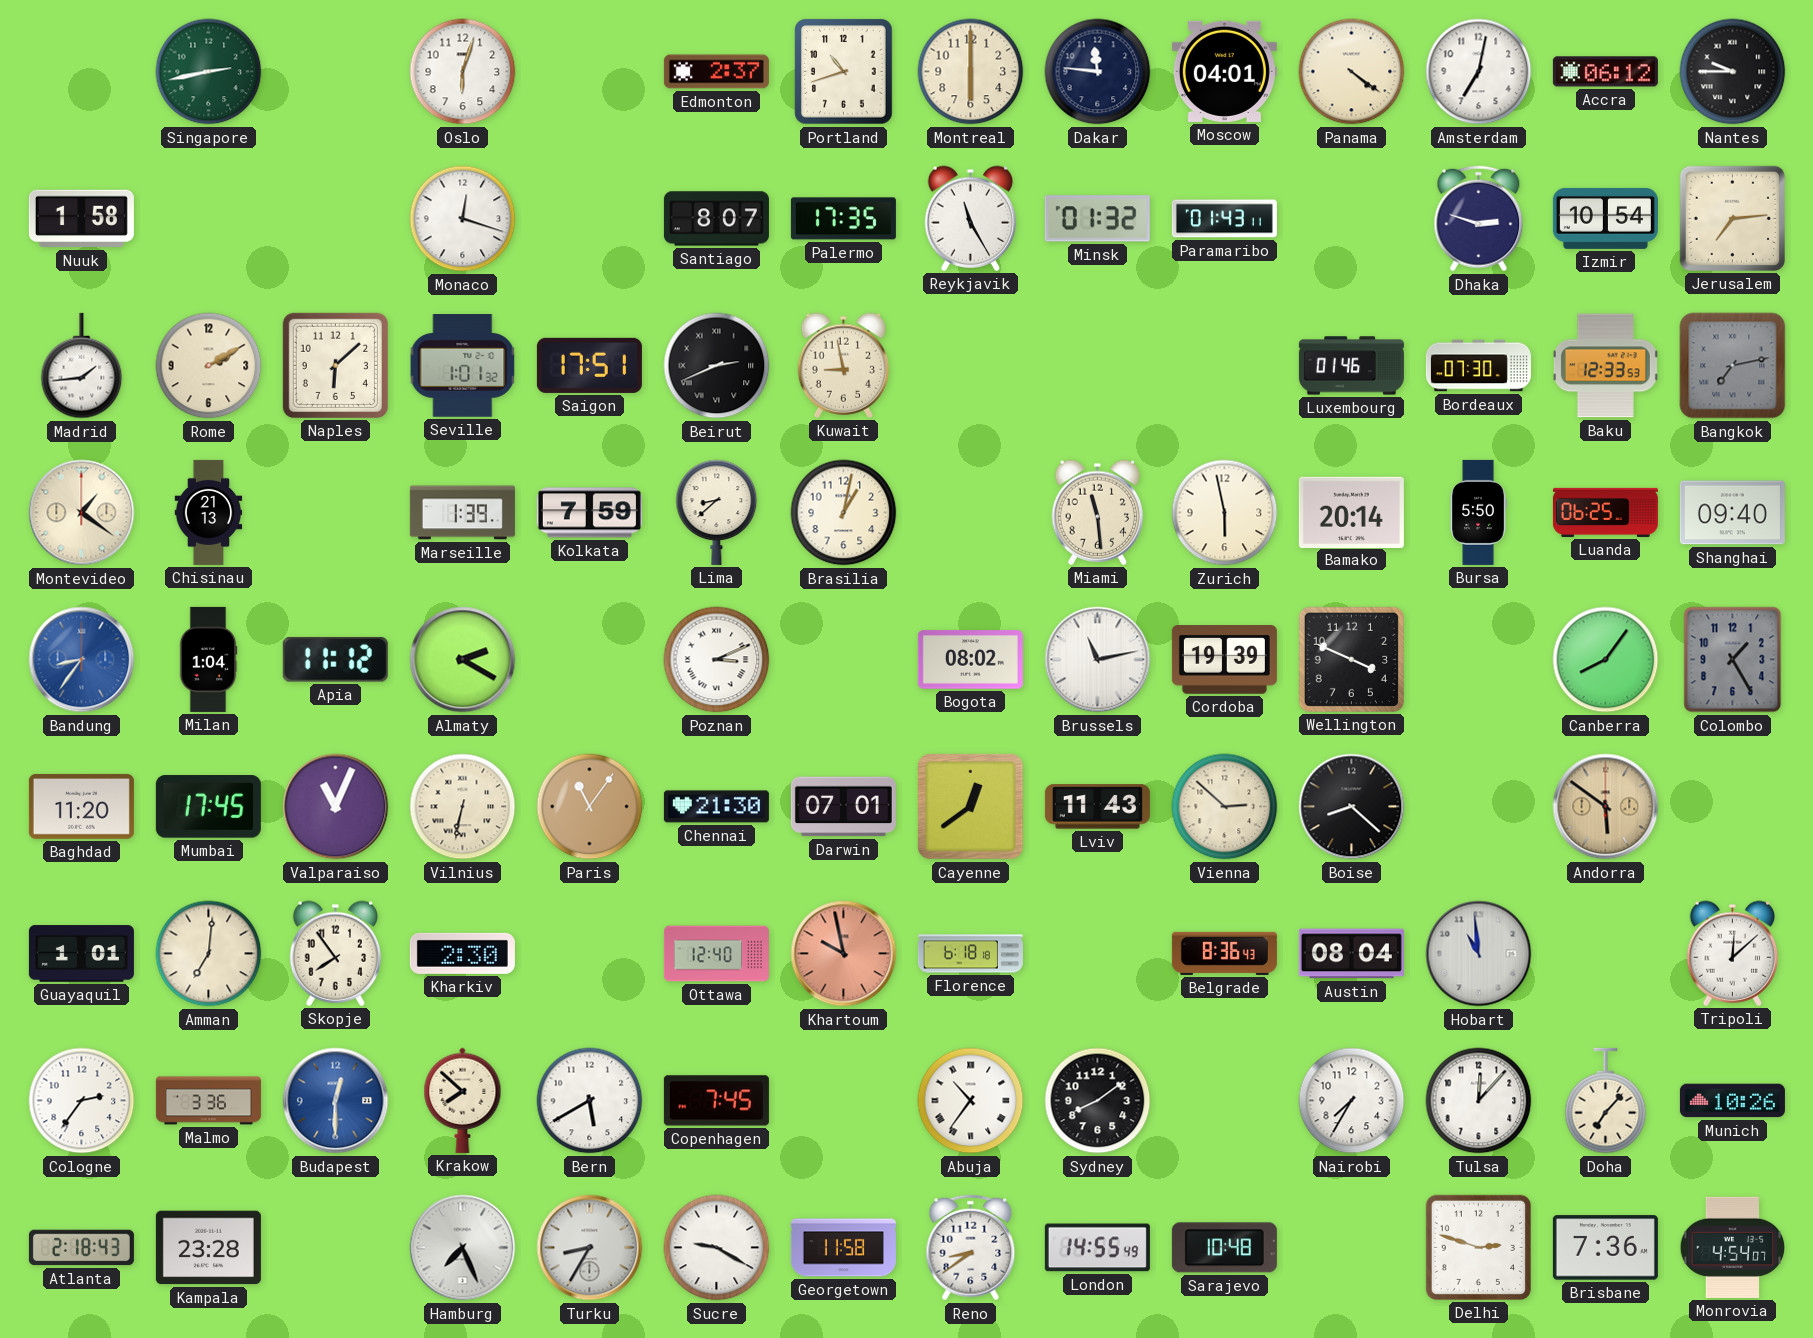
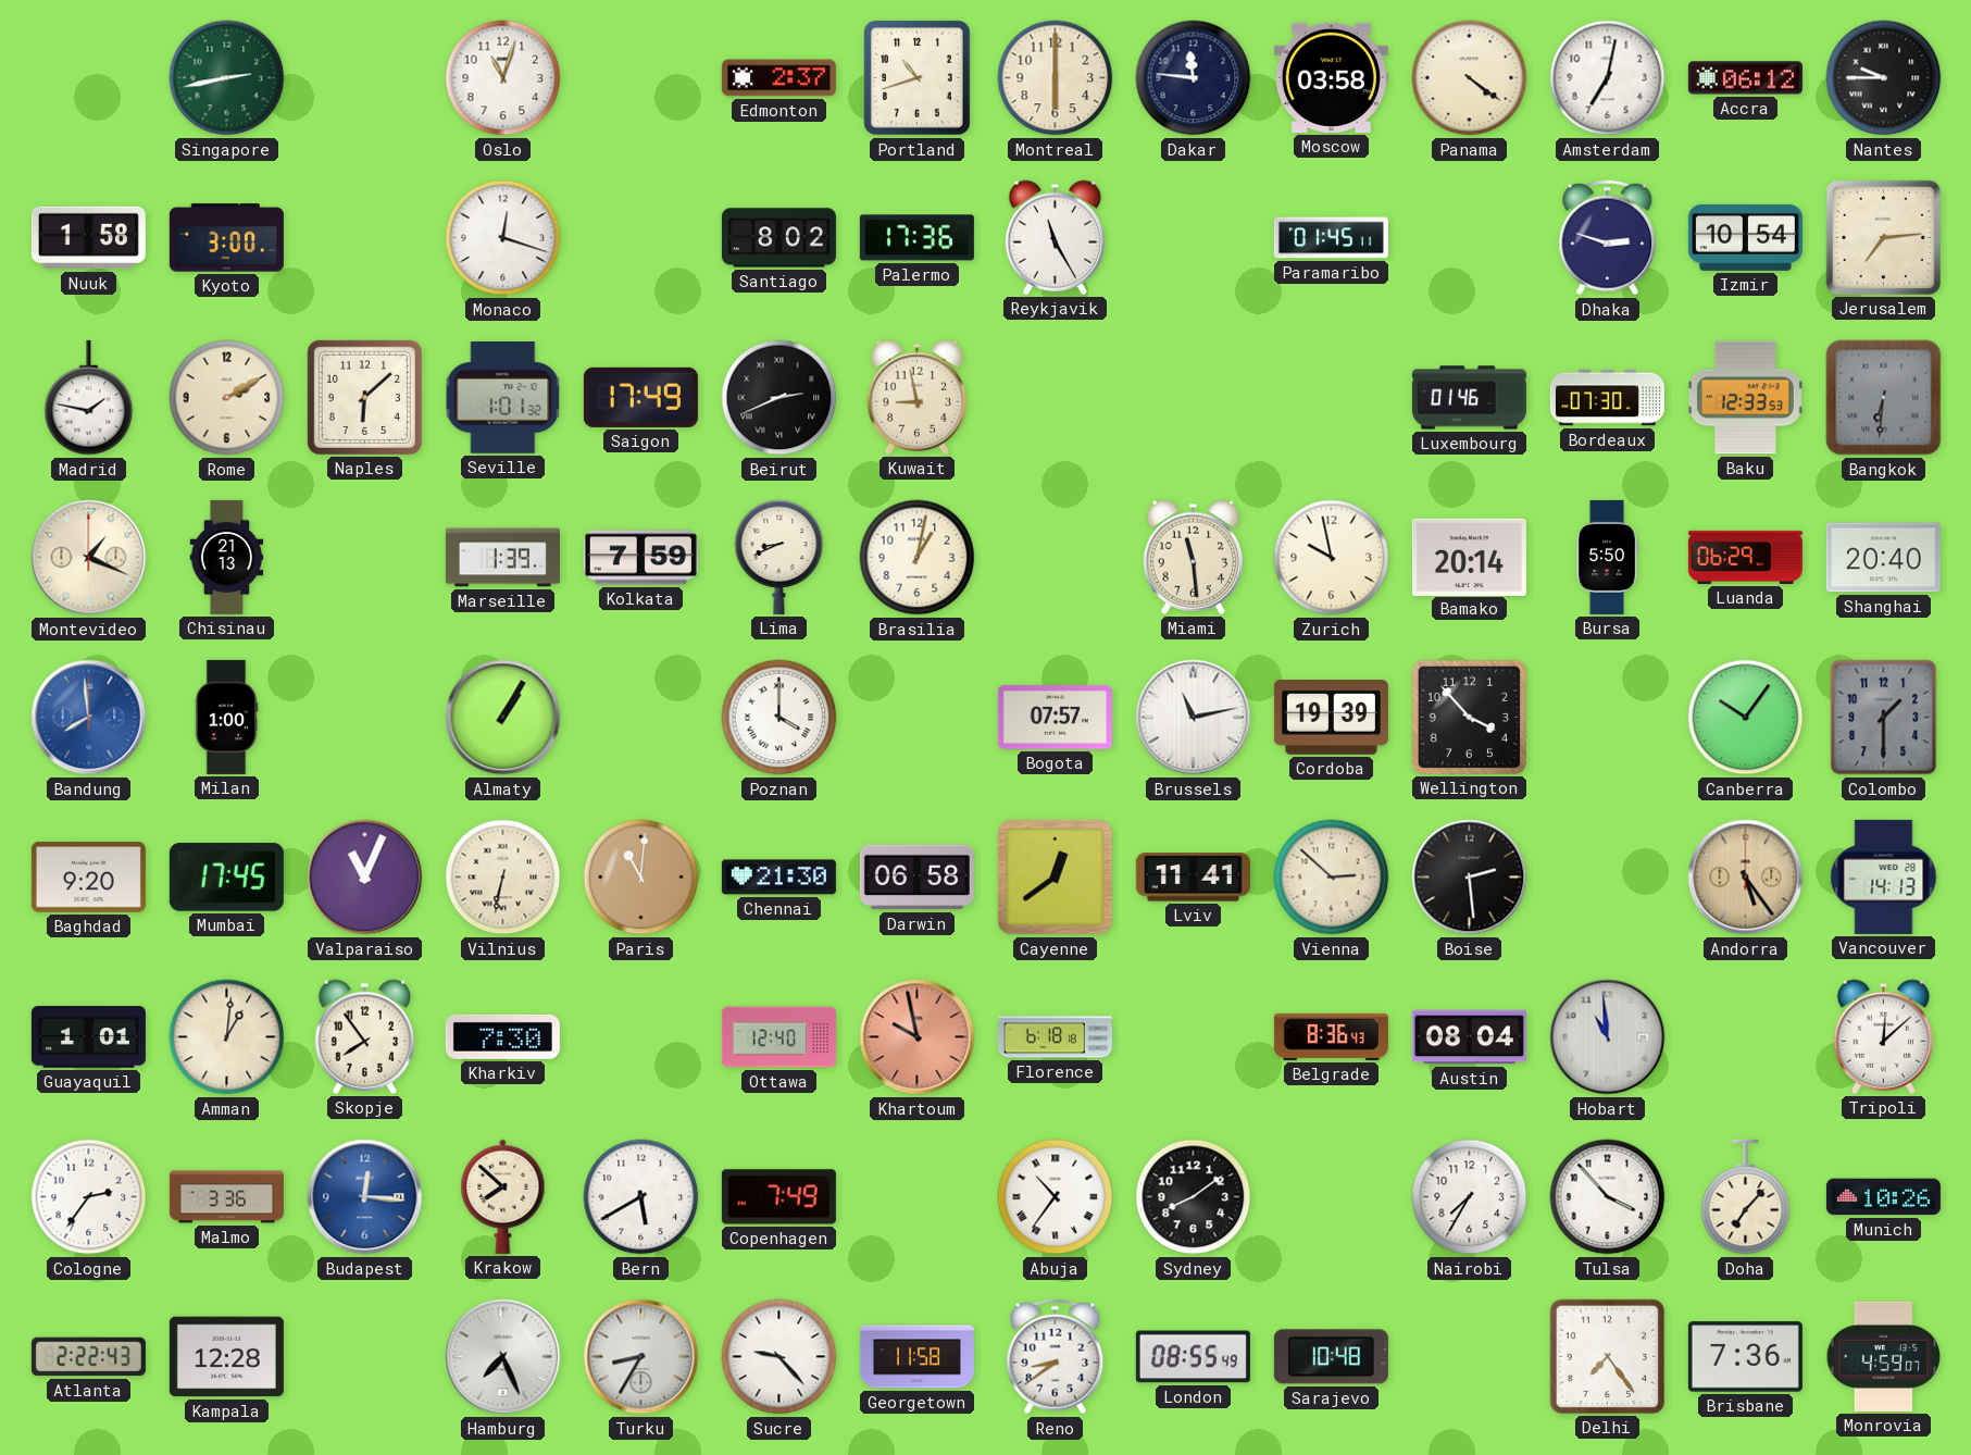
Oslo: 6:03 -> 11:03 (503, 78)
Moscow: 04:01 -> 03:58 (1331, 77)
Kyoto: none -> 3:00 (226, 238)
Santiago: 8:07 -> 8:02 (778, 238)
Palermo: 17:35 -> 17:36 (916, 238)
Minsk: 01:32 -> none (1097, 219)
Paramaribo: 01:43 -> 01:45 (1331, 238)
Madrid: 1:44 -> 1:47 (89, 398)
Saigon: 17:51 -> 17:49 (640, 397)
Bangkok: 7:13 -> 6:31 (1884, 398)
Montevideo: 1:21 -> 1:19 (89, 558)
Lima: 8:38 -> 8:41 (779, 557)
Zurich: 5:58 -> 9:58 (1332, 558)
Luanda: 06:25 -> 06:29 (1745, 557)
Shanghai: 09:40 -> 20:40 (1883, 558)
Bandung: 8:36 -> 7:59 (89, 718)
Milan: 1:04 -> 1:00 (226, 717)
Apia: 11:12 -> none (335, 659)
Almaty: 2:20 -> 1:05 (503, 718)
Poznan: 3:11 -> 4:00 (779, 718)
Bogota: 08:02 -> 07:57 (1055, 718)
Wellington: 3:49 -> 3:53 (1469, 717)
Canberra: 8:06 -> 10:06 (1746, 718)
Colombo: 1:25 -> 1:30 (1884, 718)
Baghdad: 11:20 -> 9:20 (88, 876)
Paris: 11:06 -> 11:01 (641, 878)
Darwin: 07:01 -> 06:58 (916, 878)
Lviv: 11:43 -> 11:41 (1193, 878)
Boise: 8:22 -> 2:29 (1470, 878)
Andorra: 5:51 -> 5:24 (1746, 878)
Vancouver: none -> 14:13 (1884, 876)
Amman: 7:01 -> 1:01 (227, 1037)
Kharkiv: 2:30 -> 7:30 (502, 1036)
Budapest: 12:30 -> 12:16 (365, 1197)
Copenhagen: 7:45 -> 7:49 (778, 1197)
Tulsa: 12:07 -> 3:53 (1608, 1197)
Atlanta: 2:18 -> 2:22 (88, 1357)
Kampala: 23:28 -> 12:28 (226, 1357)
Sucre: 9:20 -> 9:23 (779, 1357)
London: 14:55 -> 08:55 (1193, 1357)
Delhi: 2:48 -> 7:24 (1607, 1356)
Monrovia: 4:54 -> 4:59 (1884, 1356)
